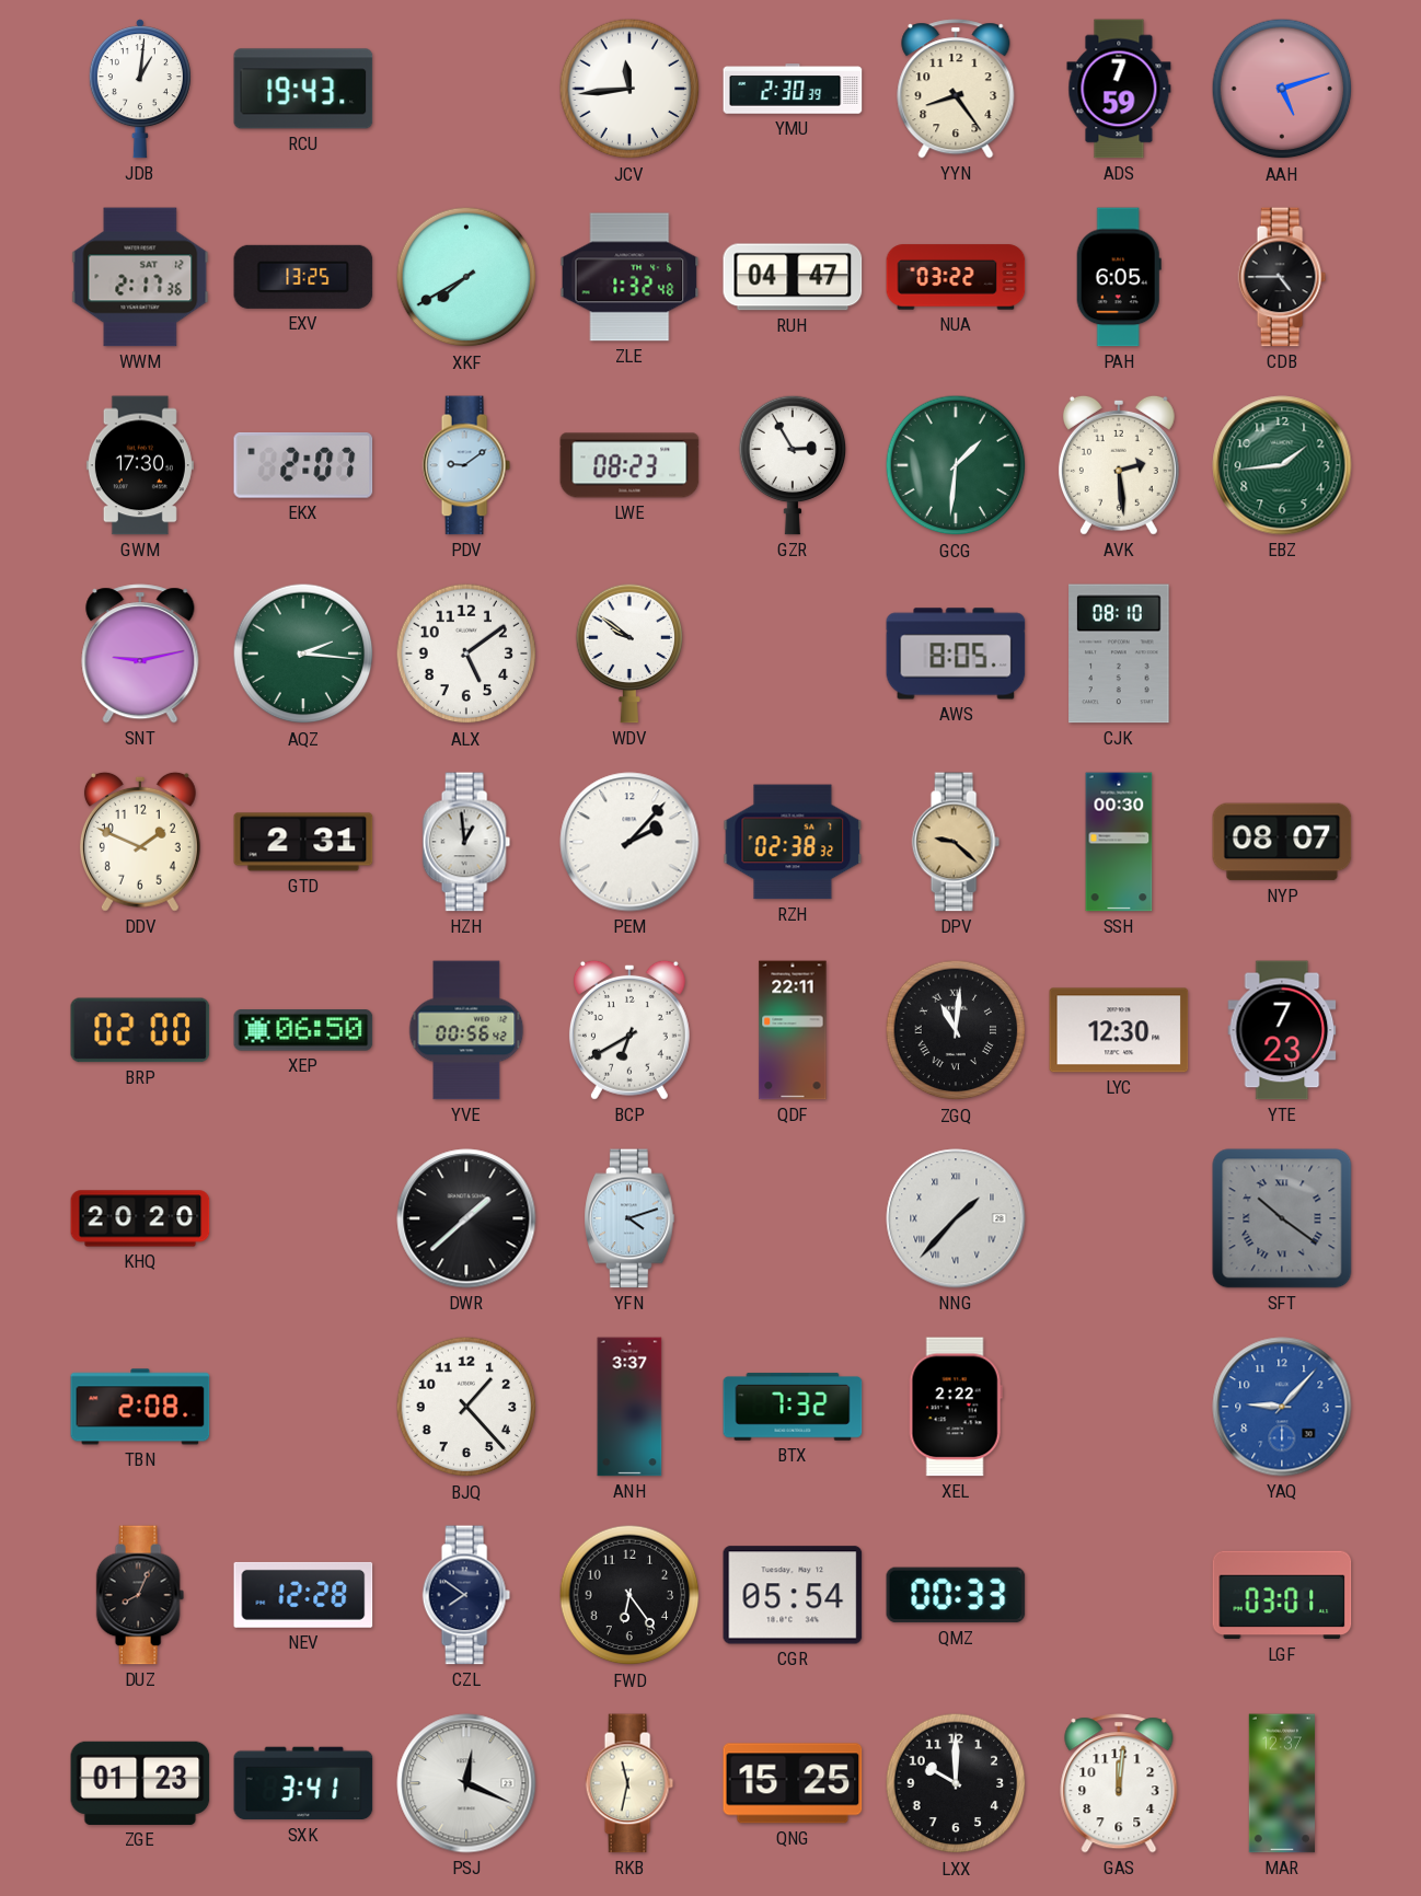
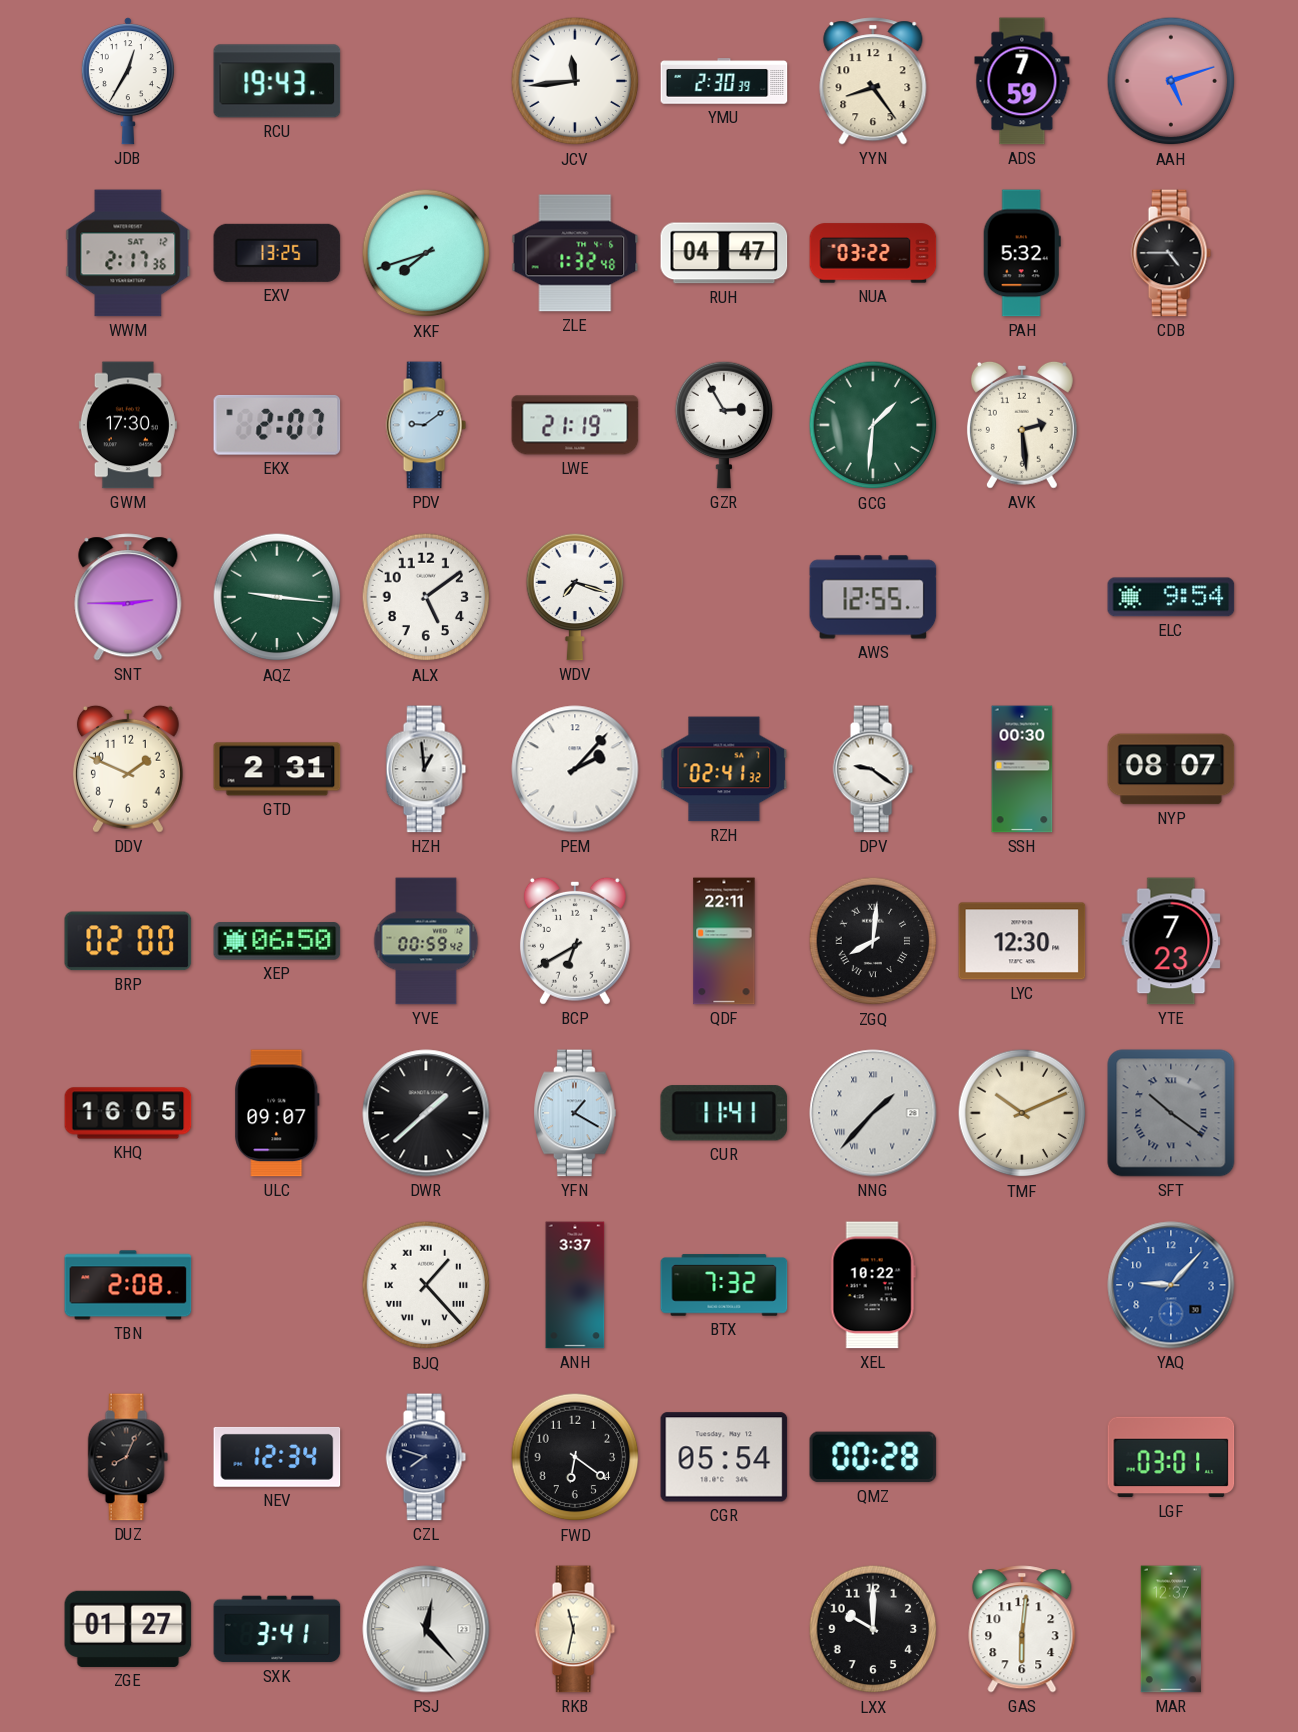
JDB: 1:01 -> 12:35 (128, 81)
XKF: 7:40 -> 7:42 (426, 253)
PAH: 6:05 -> 5:32 (1022, 253)
LWE: 08:23 -> 21:19 (575, 425)
EBZ: 1:44 -> none (1282, 465)
SNT: 9:13 -> 2:45 (128, 597)
AQZ: 2:16 -> 9:16 (277, 597)
WDV: 9:51 -> 7:18 (575, 597)
AWS: 8:05 -> 12:55 (873, 597)
CJK: 08:10 -> none (1119, 654)
ELC: none -> 9:54 (1171, 597)
RZH: 02:38 -> 02:41 (724, 769)
DPV: 9:22 -> 9:21 (873, 769)
DPV dial: champagne -> white (873, 769)
YVE: 00:56 -> 00:59 (426, 941)
ZGQ: 11:01 -> 8:01 (873, 941)
KHQ: 20:20 -> 16:05 (128, 1113)
ULC: none -> 09:07 (277, 1113)
YFN: 4:12 -> 1:20 (575, 1113)
CUR: none -> 11:41 (724, 1113)
TMF: none -> 10:11 (1022, 1113)
BJQ numerals: Arabic -> Roman (426, 1285)
XEL: 2:22 -> 10:22 (873, 1285)
NEV: 12:28 -> 12:34 (277, 1457)
CZL: 7:51 -> 7:48 (426, 1457)
FWD: 6:24 -> 6:21 (575, 1457)
QMZ: 00:33 -> 00:28 (873, 1457)
ZGE: 01:23 -> 01:27 (128, 1629)
PSJ: 12:19 -> 12:23 (426, 1629)
QNG: 15:25 -> none (793, 1783)
GAS: 12:01 -> 6:01 (1022, 1629)
